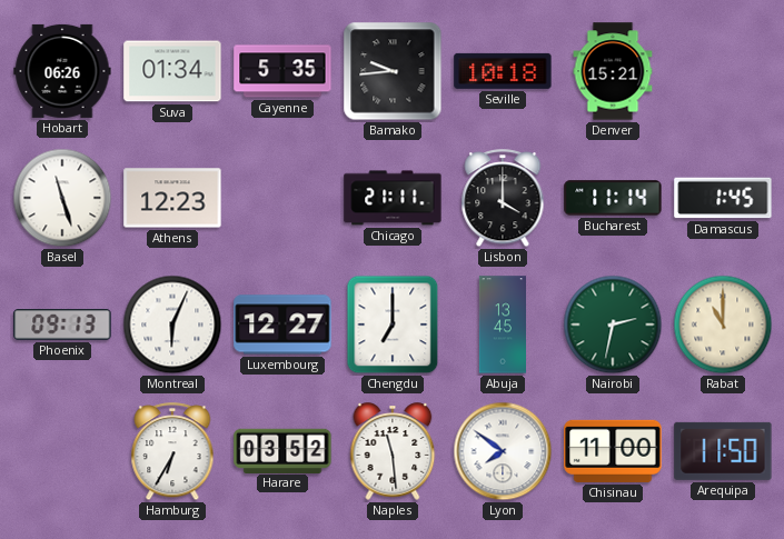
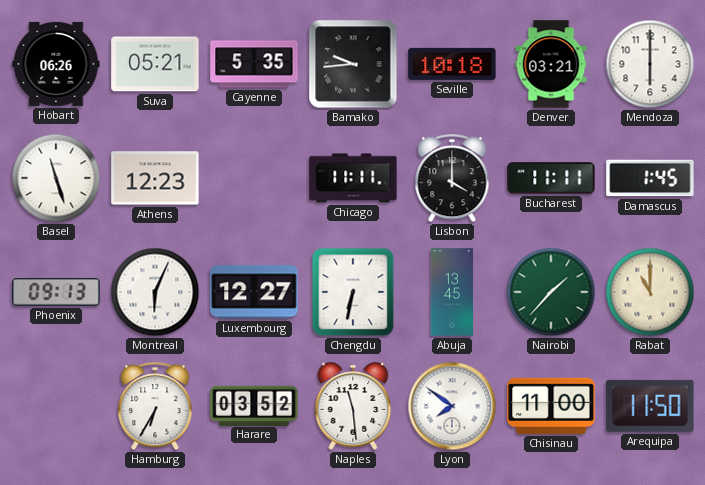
Suva: 01:34 -> 05:21 (155, 64)
Denver: 15:21 -> 03:21 (551, 64)
Mendoza: none -> 6:00 (650, 64)
Chicago: 21:11 -> 11:11 (353, 178)
Bucharest: 11:14 -> 11:11 (551, 178)
Chengdu: 7:00 -> 6:32 (353, 292)
Nairobi: 2:32 -> 1:37 (551, 292)
